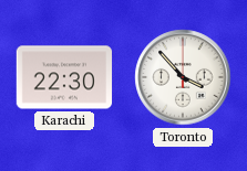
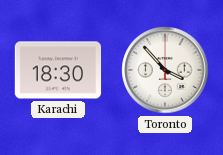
Karachi: 22:30 -> 18:30 (58, 70)
